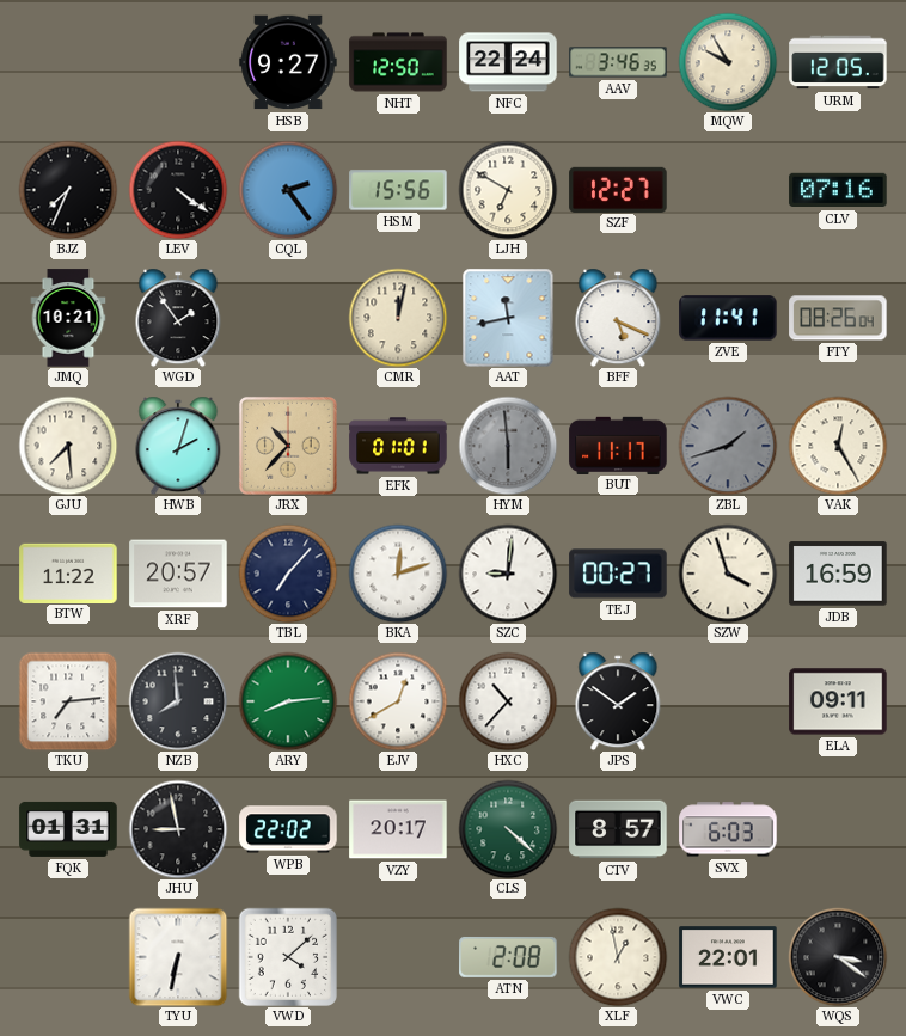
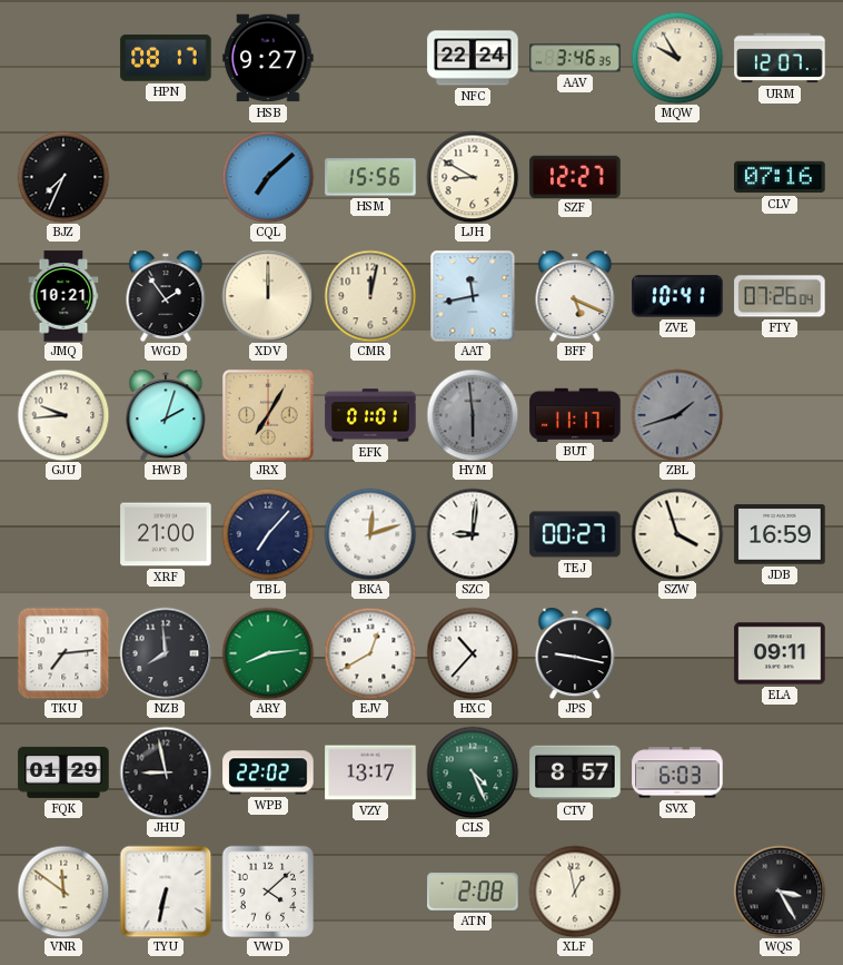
HPN: none -> 08:17 (166, 58)
NHT: 12:50 -> none (398, 62)
URM: 12:05 -> 12:07 (780, 58)
LEV: 4:21 -> none (178, 190)
CQL: 2:24 -> 7:08 (268, 177)
LJH: 6:50 -> 8:50 (473, 177)
XDV: none -> 12:00 (268, 296)
ZVE: 11:41 -> 10:41 (677, 296)
FTY: 08:26 -> 07:26 (780, 296)
GJU: 7:29 -> 9:44 (63, 415)
JRX: 10:37 -> 7:05 (268, 415)
VAK: 12:25 -> none (838, 446)
BTW: 11:22 -> none (68, 572)
XRF: 20:57 -> 21:00 (166, 534)
JPS: 1:51 -> 9:17 (575, 653)
FQK: 01:31 -> 01:29 (63, 772)
VZY: 20:17 -> 13:17 (370, 772)
CLS: 4:22 -> 4:26 (473, 772)
VNR: none -> 11:51 (63, 892)
VWC: 22:01 -> none (728, 957)
WQS: 3:21 -> 3:25 (780, 892)
